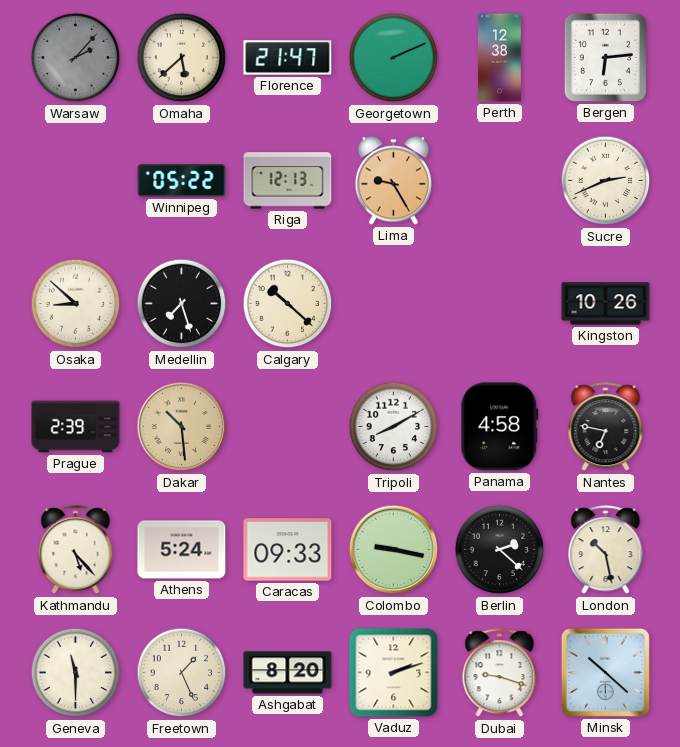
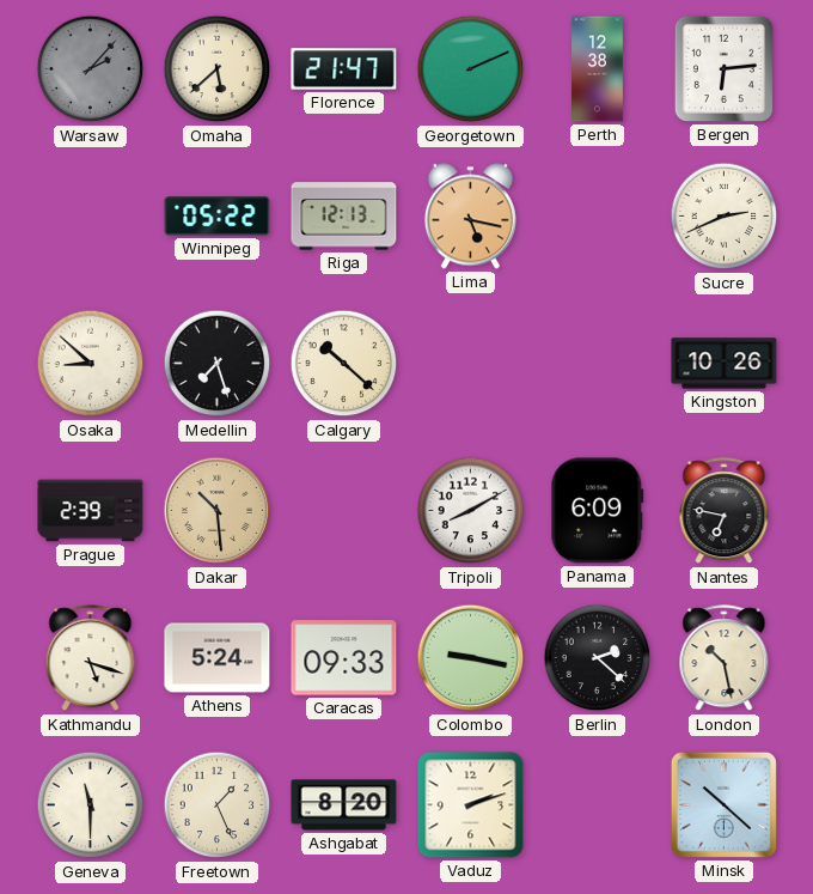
Lima: 9:25 -> 5:17 (470, 217)
Panama: 4:58 -> 6:09 (598, 511)
Kathmandu: 5:23 -> 5:18 (91, 658)
Dubai: 9:18 -> none (500, 673)
